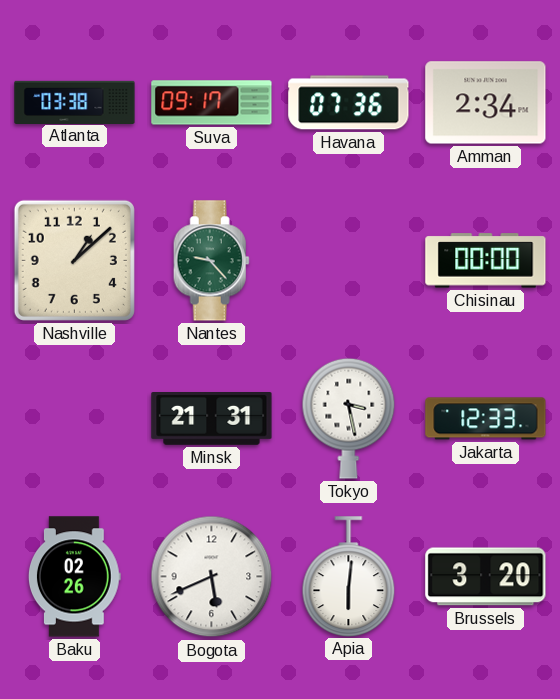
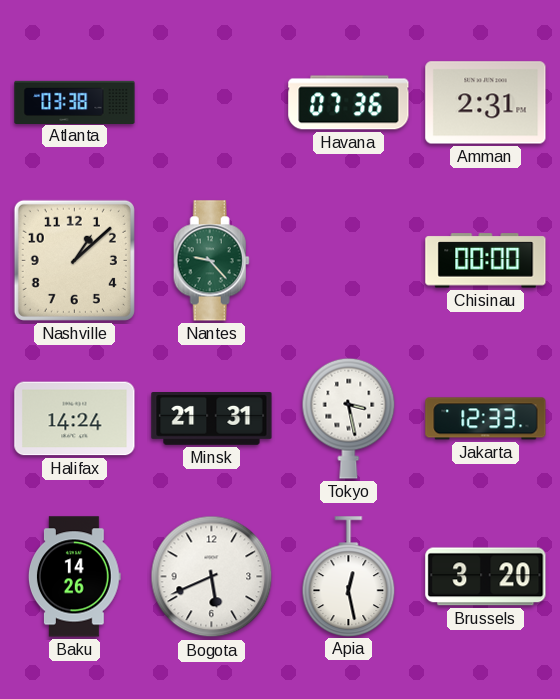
Suva: 09:17 -> none (212, 103)
Amman: 2:34 -> 2:31 (486, 103)
Halifax: none -> 14:24 (75, 419)
Baku: 02:26 -> 14:26 (74, 577)
Apia: 6:01 -> 12:28 (349, 576)
